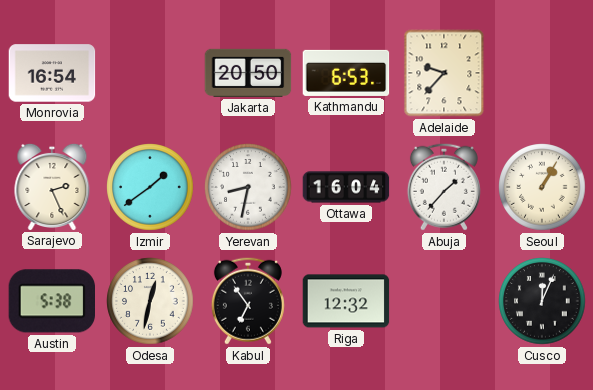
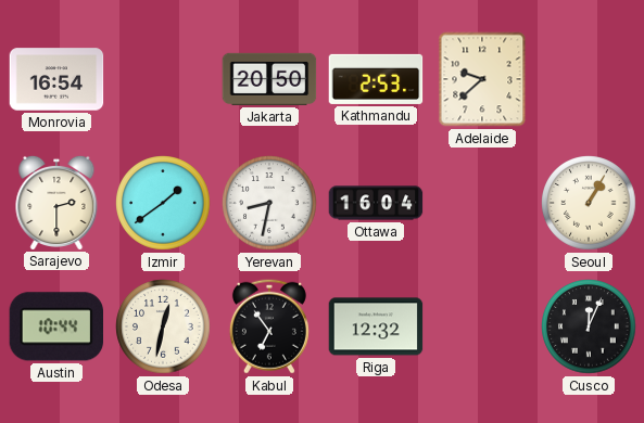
Kathmandu: 6:53 -> 2:53 (376, 79)
Adelaide: 9:37 -> 9:38 (482, 79)
Sarajevo: 2:26 -> 2:30 (56, 202)
Abuja: 1:37 -> none (444, 187)
Austin: 5:38 -> 10:44 (56, 326)
